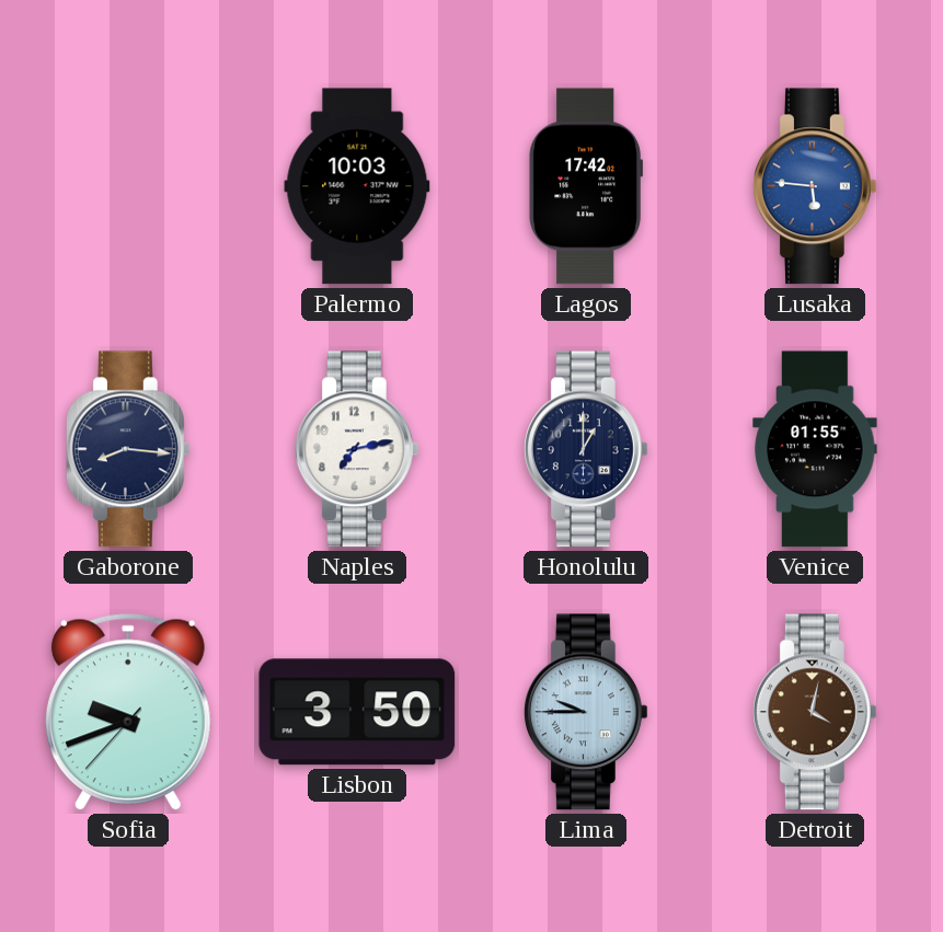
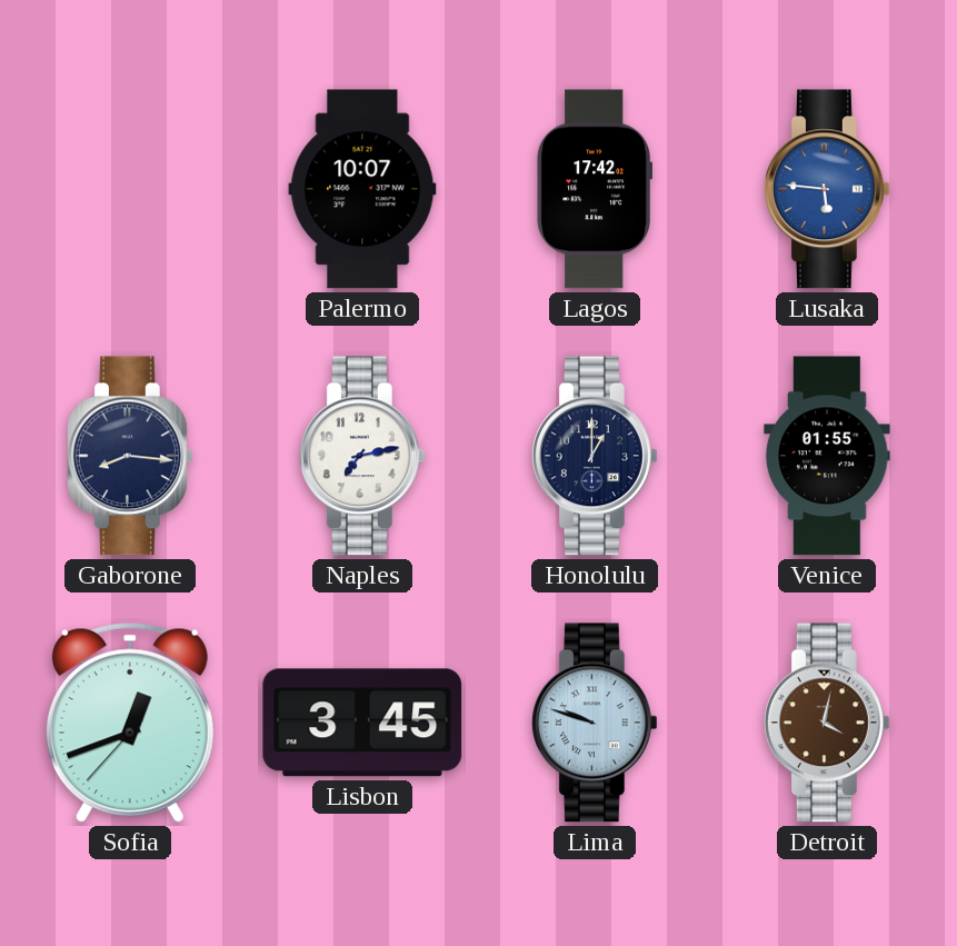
Palermo: 10:03 -> 10:07 (362, 189)
Sofia: 9:41 -> 12:41 (130, 723)
Lisbon: 3:50 -> 3:45 (362, 723)
Lima: 9:45 -> 9:48 (595, 723)
